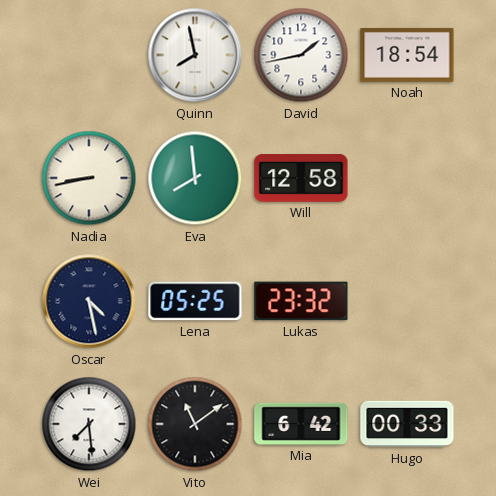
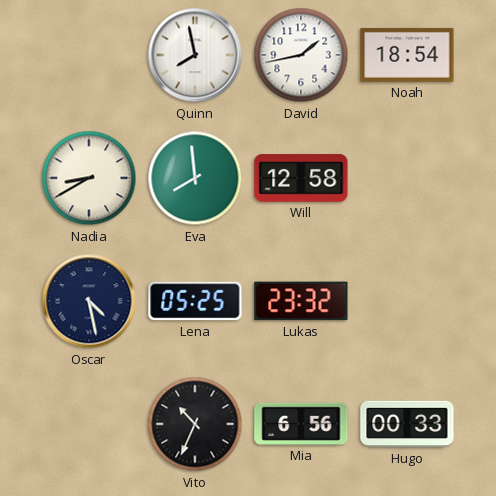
Nadia: 8:43 -> 8:40 (89, 178)
Wei: 7:29 -> none (89, 424)
Vito: 11:09 -> 10:34 (195, 424)
Mia: 6:42 -> 6:56 (301, 424)
